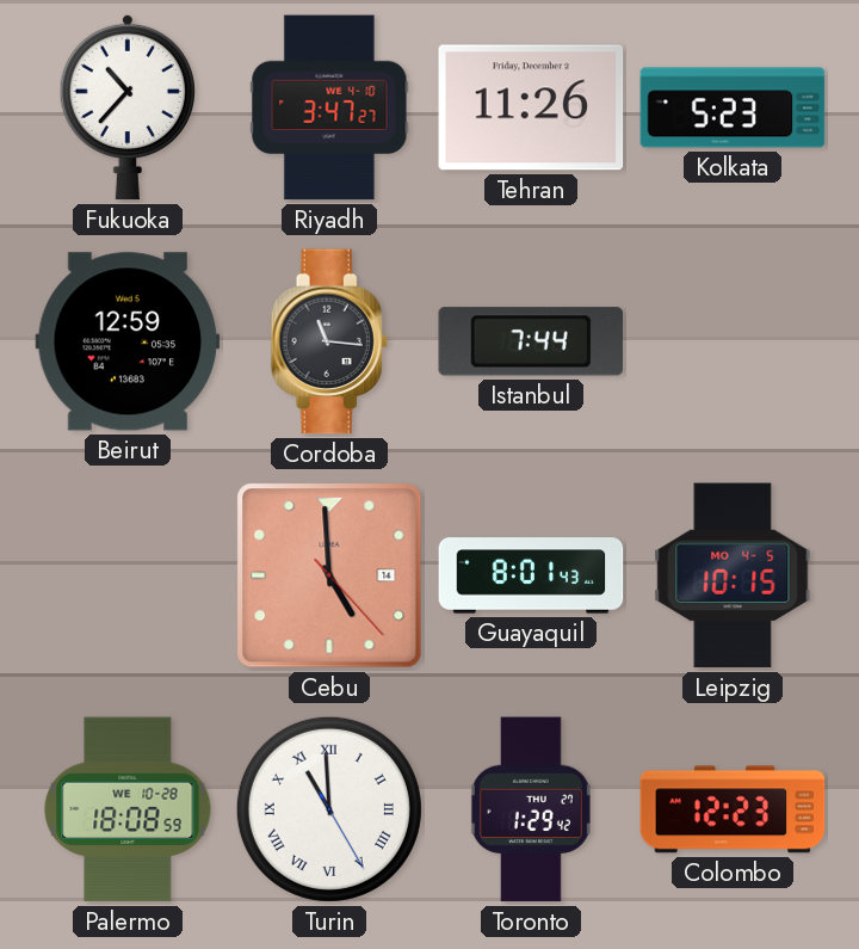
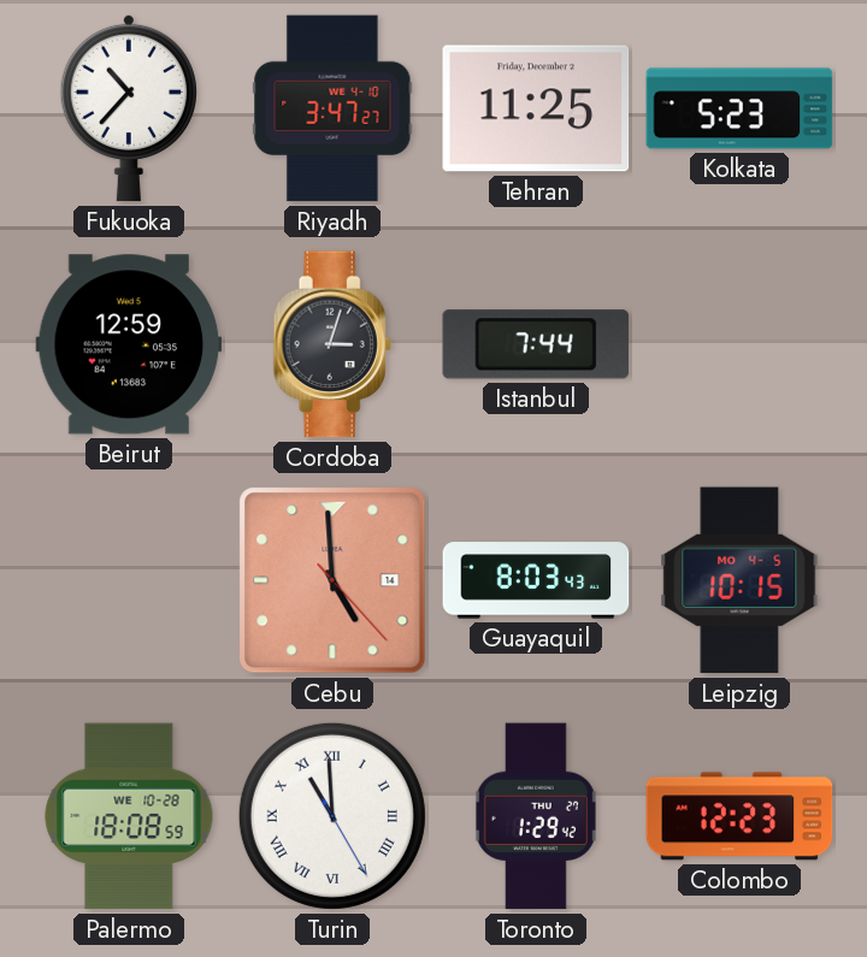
Tehran: 11:26 -> 11:25 (536, 108)
Cordoba: 11:16 -> 3:03 (332, 344)
Guayaquil: 8:01 -> 8:03 (536, 580)
